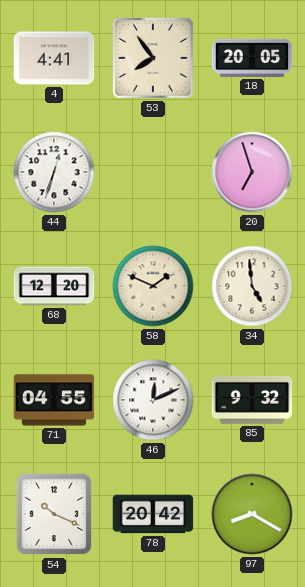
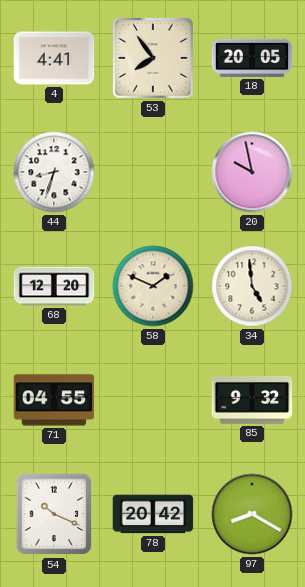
44: 12:33 -> 8:33 (54, 172)
20: 6:57 -> 9:58 (252, 172)
46: 12:11 -> none (153, 400)
